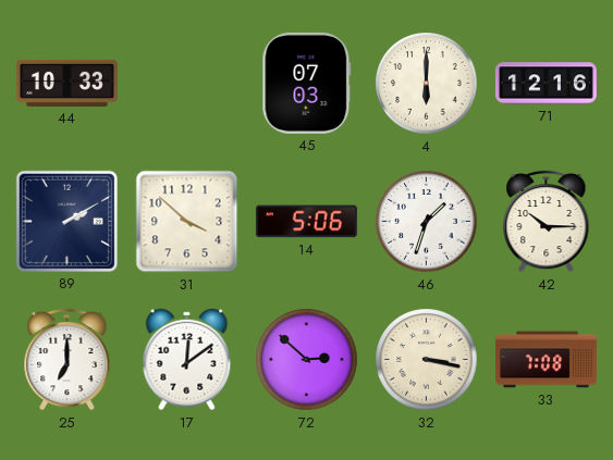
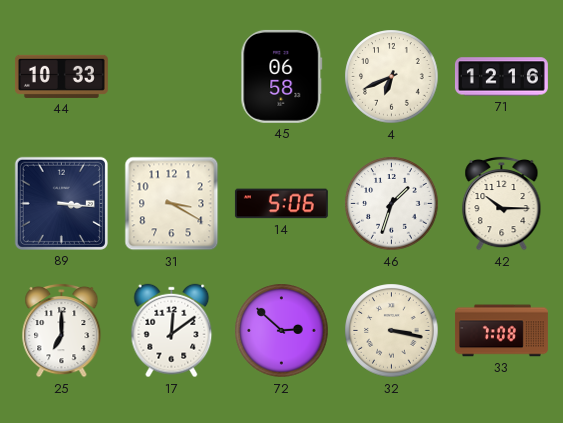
45: 07:03 -> 06:58 (282, 76)
4: 6:00 -> 6:41 (392, 77)
89: 2:10 -> 3:16 (61, 203)
31: 3:52 -> 3:20 (172, 204)
